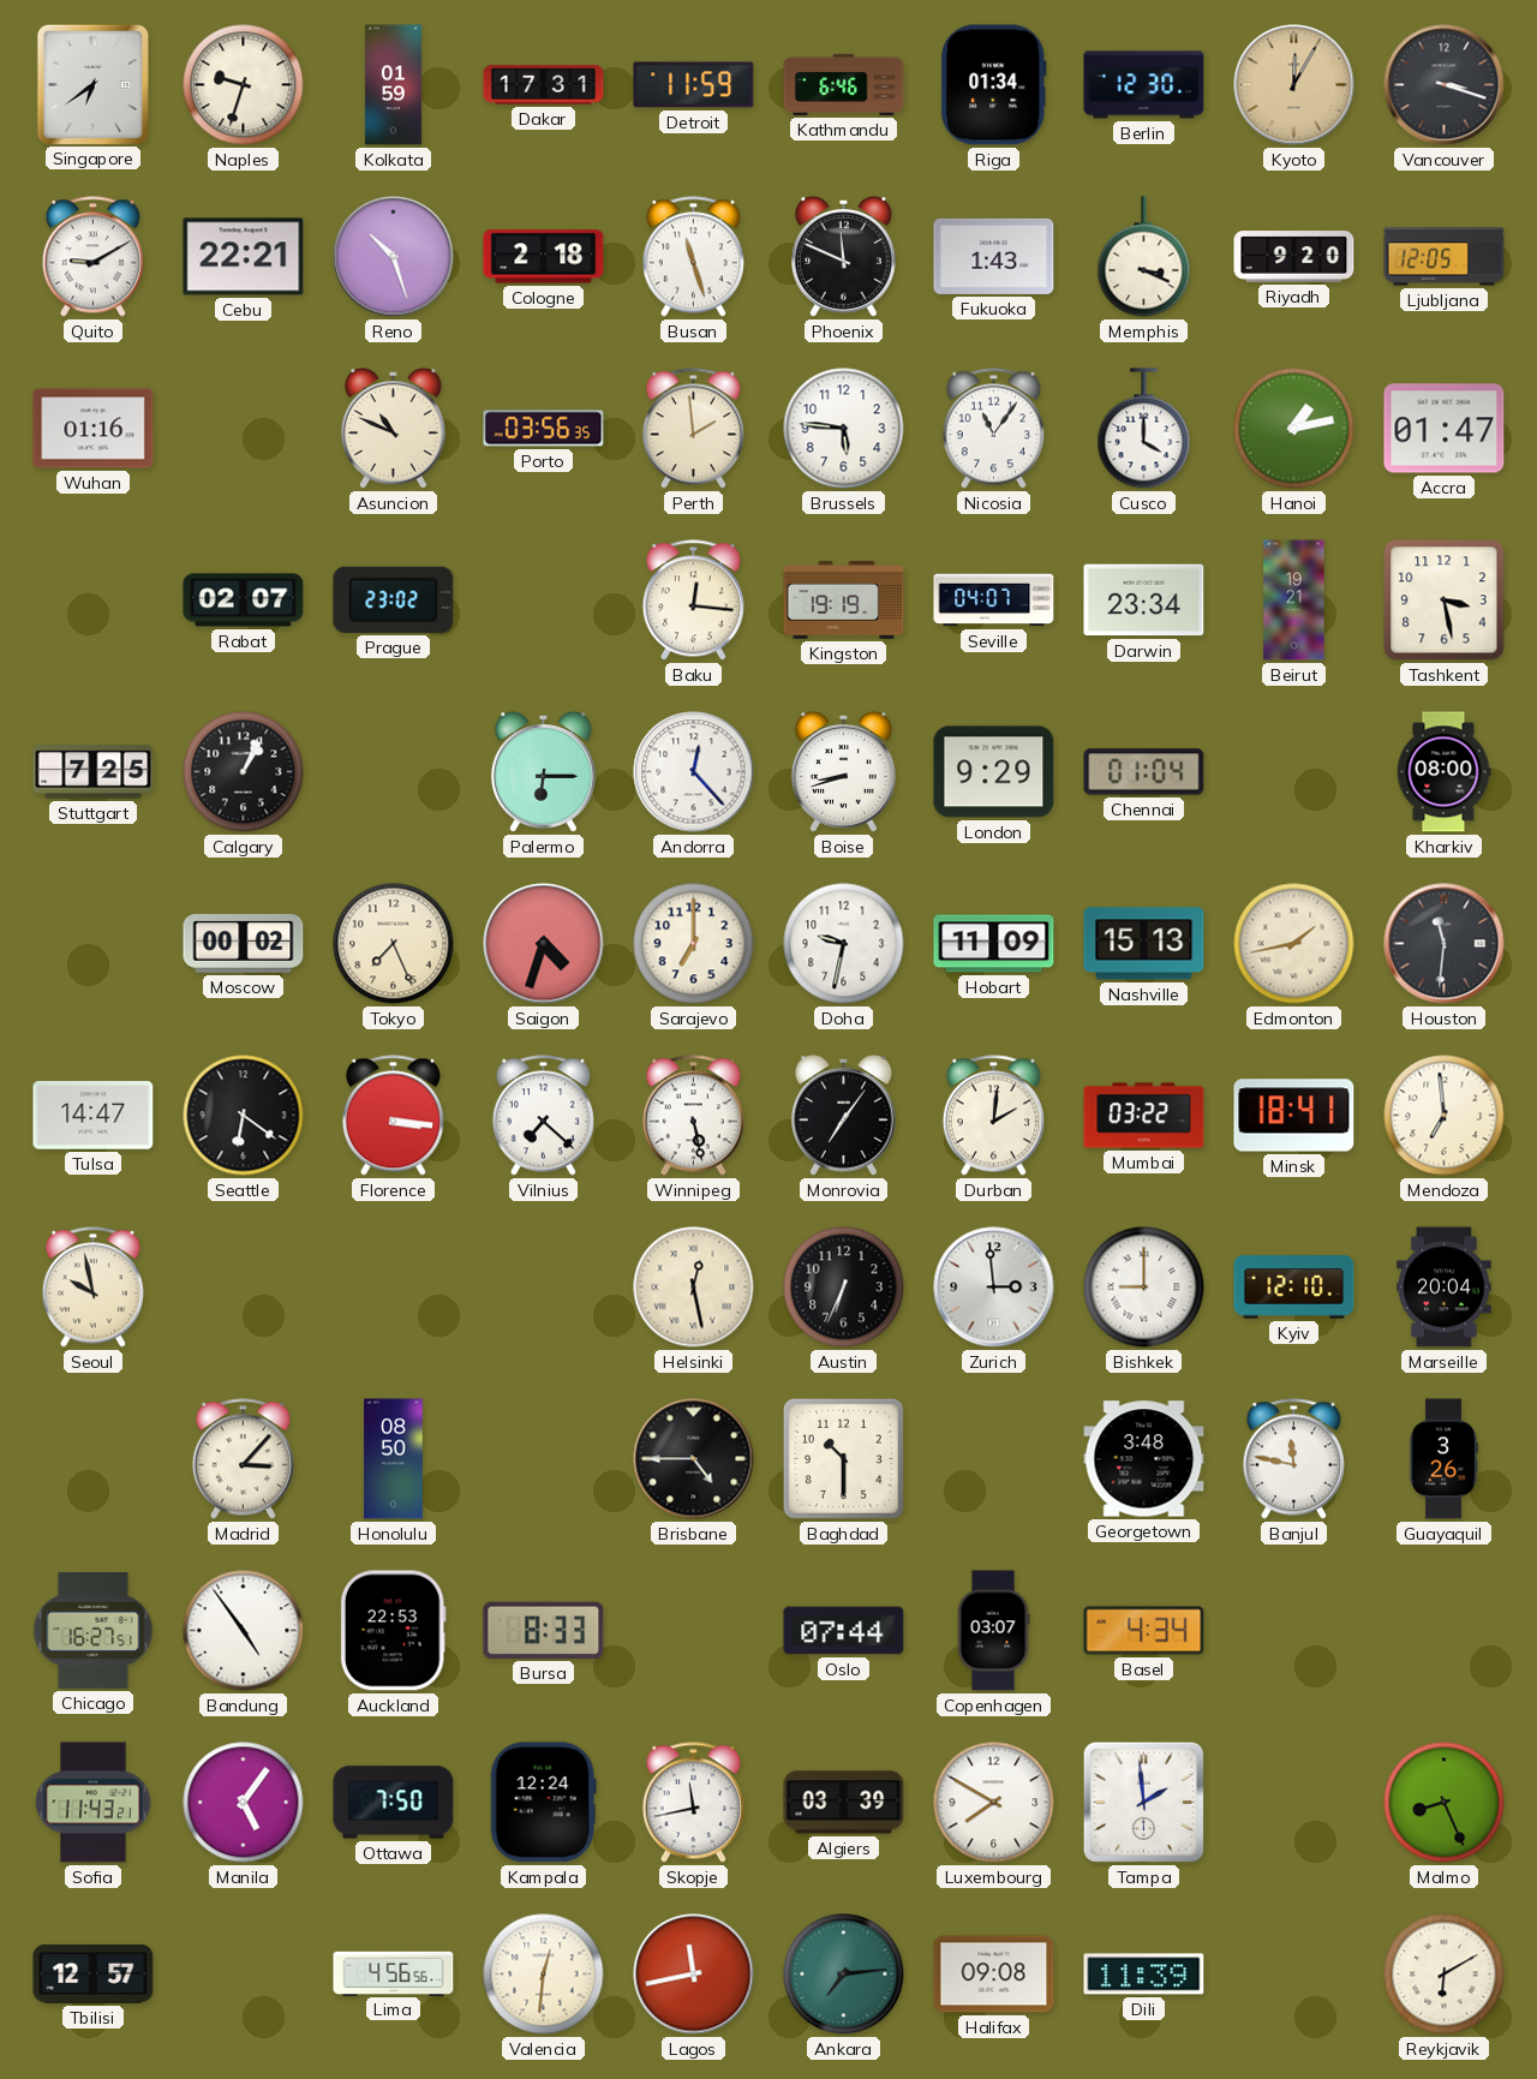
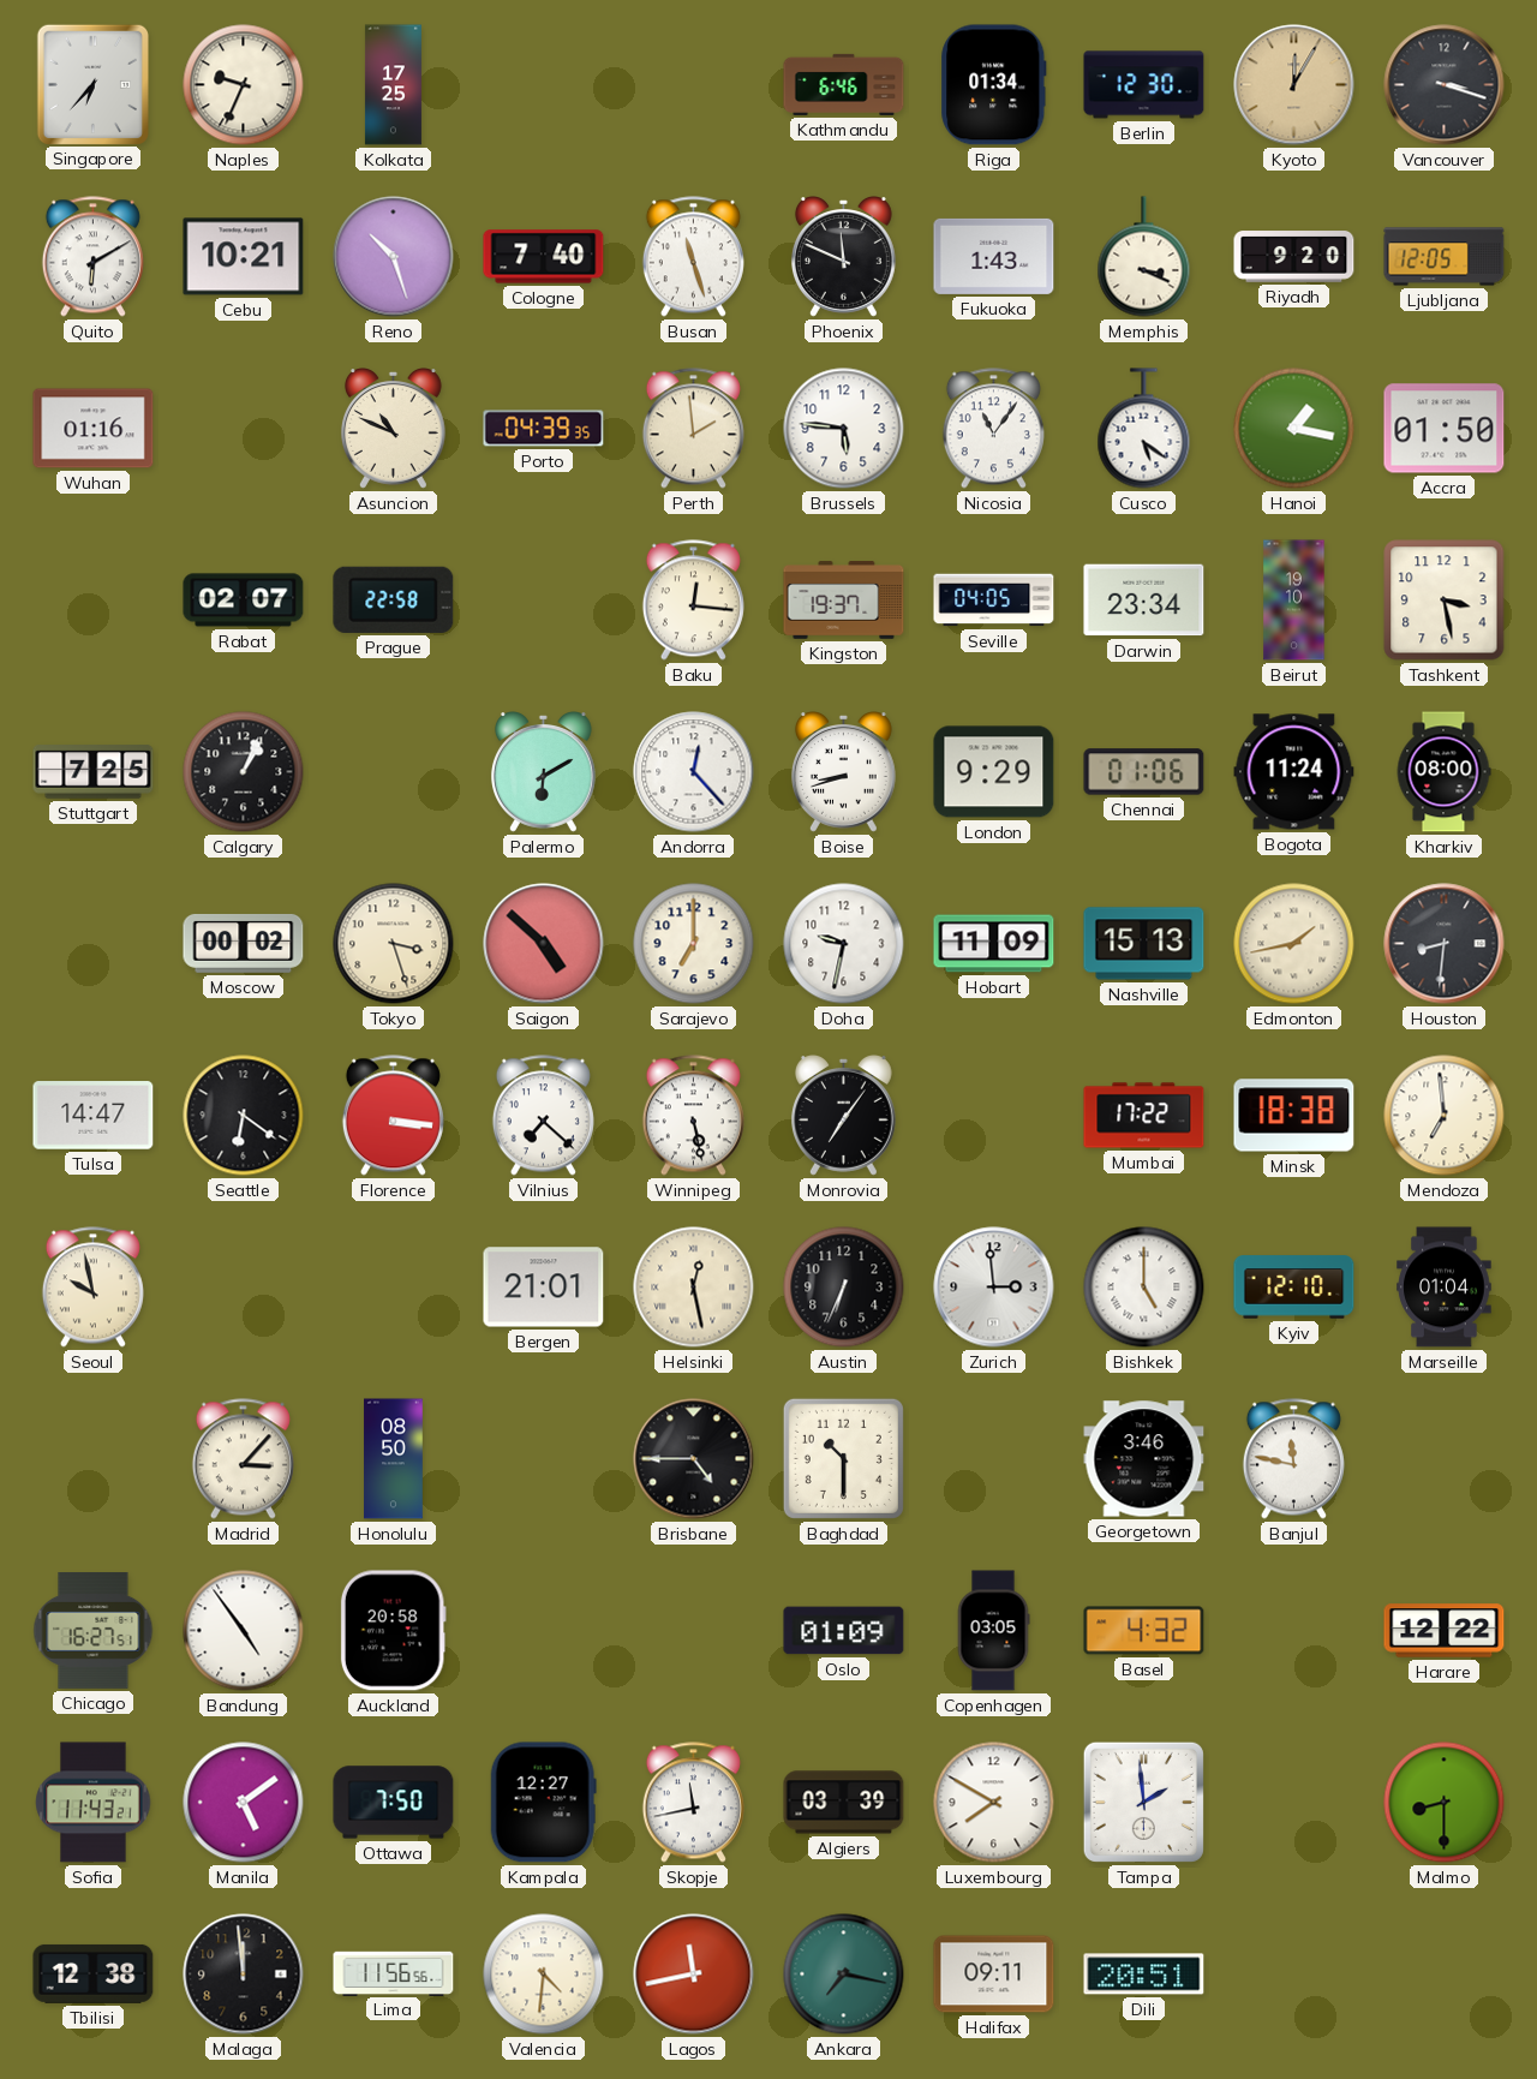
Singapore: 6:39 -> 6:37 (92, 84)
Naples: 9:33 -> 9:34 (244, 85)
Kolkata: 01:59 -> 17:25 (393, 85)
Dakar: 17:31 -> none (544, 85)
Detroit: 11:59 -> none (694, 85)
Quito: 9:10 -> 6:10 (92, 257)
Cebu: 22:21 -> 10:21 (244, 257)
Cologne: 2:18 -> 7:40 (544, 257)
Porto: 03:56 -> 04:39 (544, 429)
Cusco: 4:00 -> 5:21 (1144, 429)
Hanoi: 1:13 -> 1:17 (1294, 429)
Accra: 01:47 -> 01:50 (1445, 429)
Prague: 23:02 -> 22:58 (394, 599)
Kingston: 19:19 -> 19:37 (844, 601)
Seville: 04:07 -> 04:05 (994, 601)
Beirut: 19:21 -> 19:10 (1294, 601)
Palermo: 6:15 -> 6:10 (543, 772)
Chennai: 01:04 -> 01:06 (1144, 772)
Bogota: none -> 11:24 (1294, 772)
Tokyo: 7:26 -> 3:27 (394, 944)
Saigon: 4:33 -> 4:52 (544, 944)
Houston: 11:31 -> 8:31 (1445, 944)
Durban: 2:01 -> none (993, 1116)
Mumbai: 03:22 -> 17:22 (1144, 1116)
Minsk: 18:41 -> 18:38 (1294, 1116)
Bergen: none -> 21:01 (544, 1288)
Bishkek: 9:00 -> 5:00 (1144, 1288)
Marseille: 20:04 -> 01:04 (1445, 1288)
Georgetown: 3:48 -> 3:46 (1144, 1459)
Guayaquil: 3:26 -> none (1443, 1459)
Auckland: 22:53 -> 20:58 (393, 1631)
Bursa: 8:33 -> none (544, 1630)
Oslo: 07:44 -> 01:09 (844, 1631)
Copenhagen: 03:07 -> 03:05 (993, 1631)
Basel: 4:34 -> 4:32 (1144, 1631)
Harare: none -> 12:22 (1445, 1631)
Manila: 5:06 -> 5:09 (244, 1803)
Kampala: 12:24 -> 12:27 (543, 1803)
Malmo: 8:26 -> 8:30 (1445, 1803)
Tbilisi: 12:57 -> 12:38 (94, 1973)
Malaga: none -> 11:59 (244, 1975)
Lima: 4:56 -> 11:56 (394, 1973)
Valencia: 12:31 -> 4:31 (544, 1975)
Ankara: 7:14 -> 7:17 (844, 1975)
Halifax: 09:08 -> 09:11 (994, 1975)
Dili: 11:39 -> 20:51 (1144, 1975)
Reykjavik: 6:10 -> none (1445, 1975)
